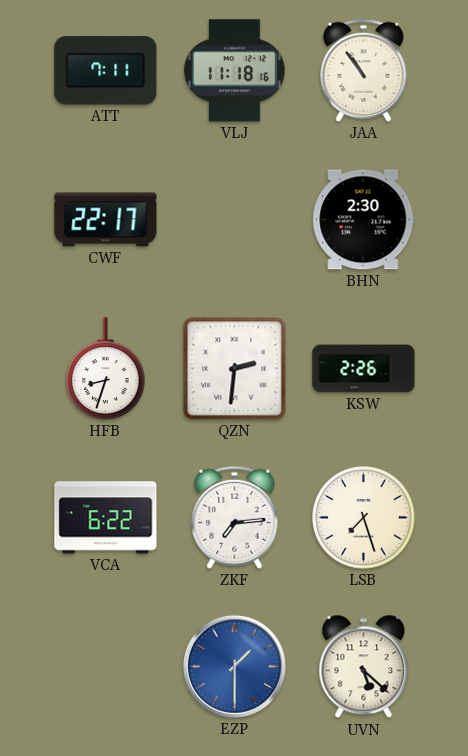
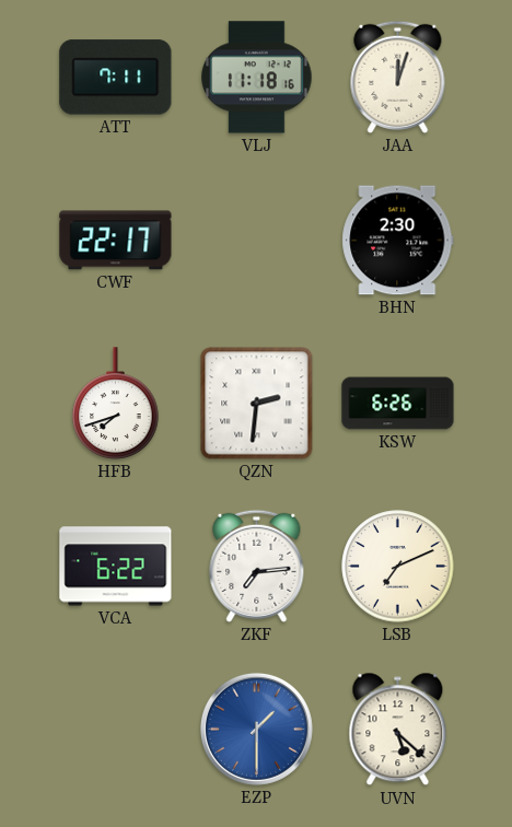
JAA: 10:54 -> 12:03 (398, 77)
HFB: 8:33 -> 7:42 (116, 404)
KSW: 2:26 -> 6:26 (398, 404)
LSB: 7:27 -> 7:11 (398, 567)
